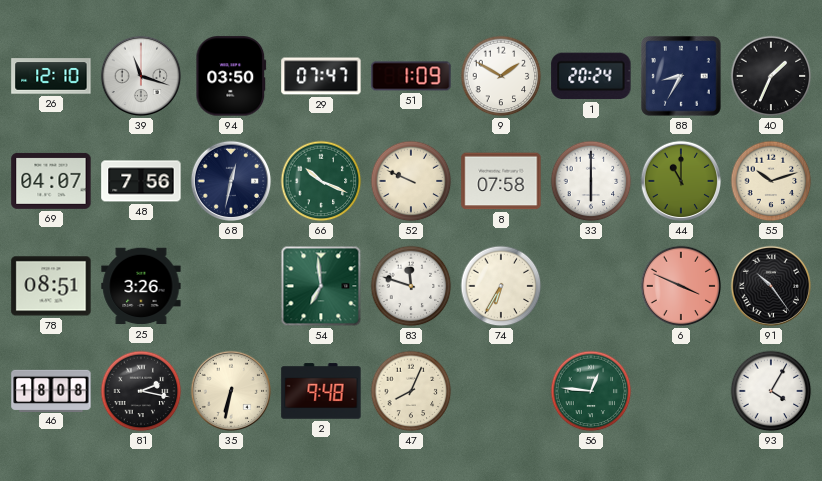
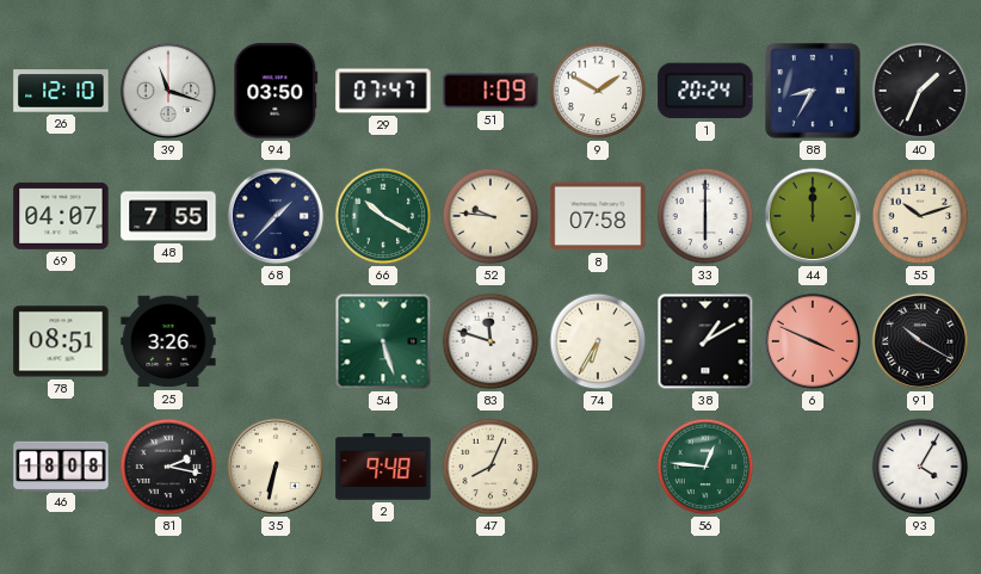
48: 7:56 -> 7:55 (168, 216)
68: 12:32 -> 1:37 (276, 216)
66: 10:19 -> 10:20 (383, 216)
52: 9:49 -> 9:46 (490, 216)
44: 11:00 -> 12:00 (813, 216)
54: 6:59 -> 5:27 (383, 341)
38: none -> 1:10 (705, 341)
91: 10:24 -> 10:20 (920, 341)
